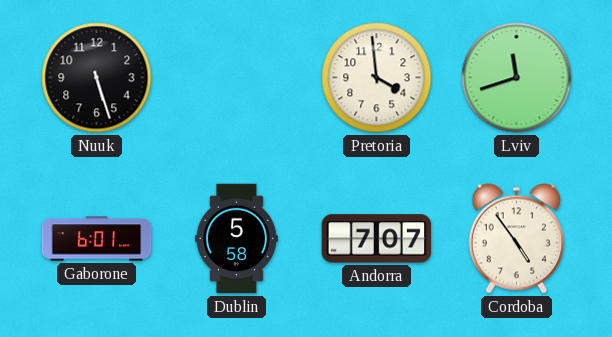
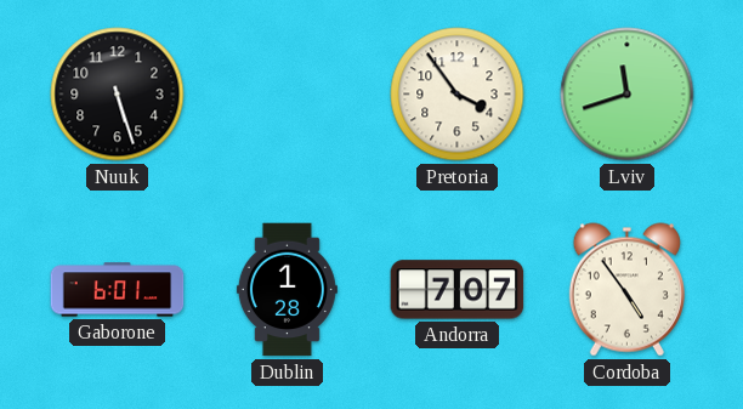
Pretoria: 3:59 -> 3:54 (458, 95)
Dublin: 5:58 -> 1:28 (287, 290)
